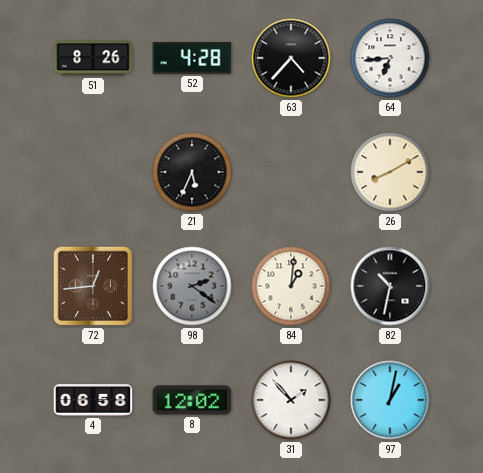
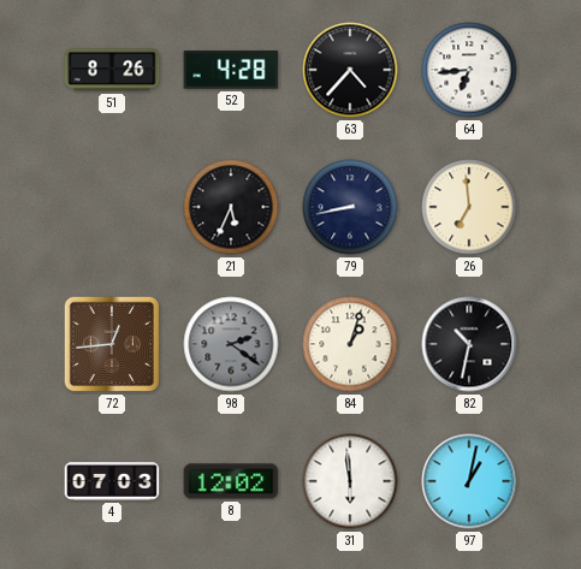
79: none -> 8:43 (350, 207)
26: 8:10 -> 6:59 (469, 207)
84: 1:01 -> 1:03 (350, 344)
4: 06:58 -> 07:03 (112, 481)
31: 1:53 -> 5:59 (350, 481)
